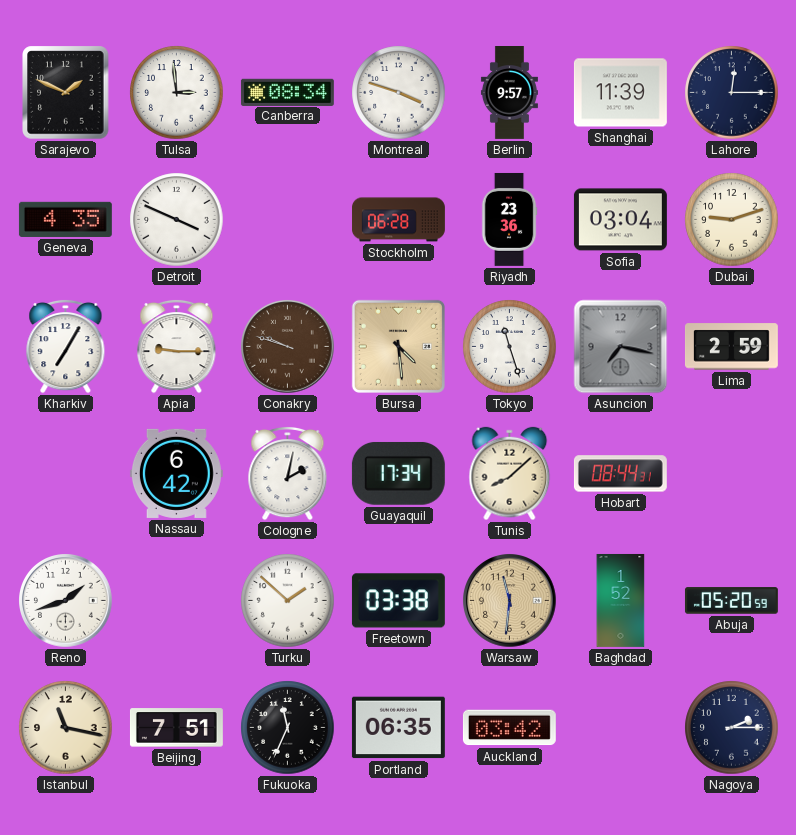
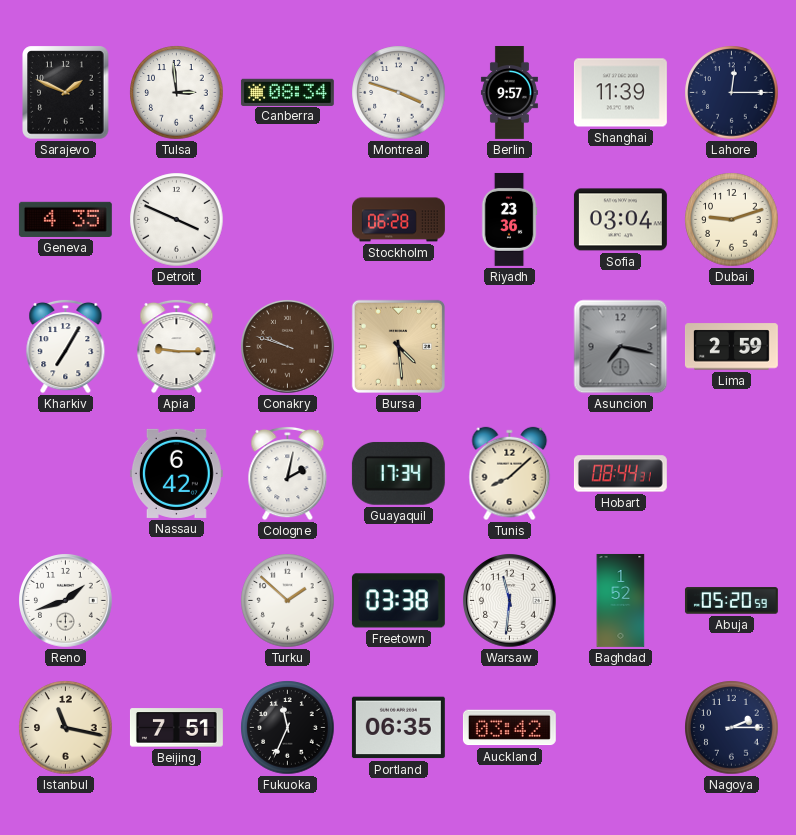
Tokyo: 11:27 -> none (510, 347)
Warsaw dial: champagne -> white (510, 601)
